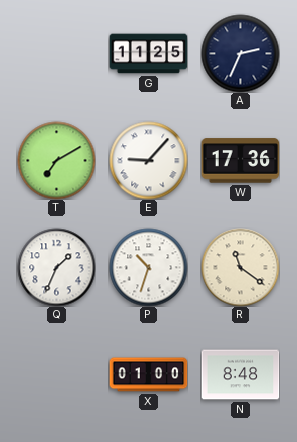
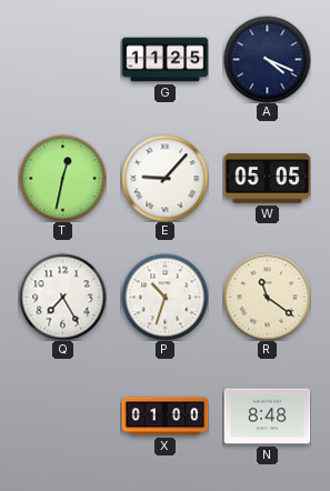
A: 2:34 -> 4:19 (267, 59)
T: 7:10 -> 12:32 (62, 178)
W: 17:36 -> 05:05 (267, 179)
Q: 1:34 -> 7:25 (62, 297)
